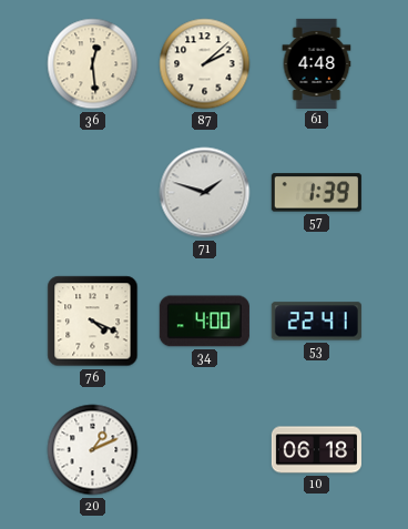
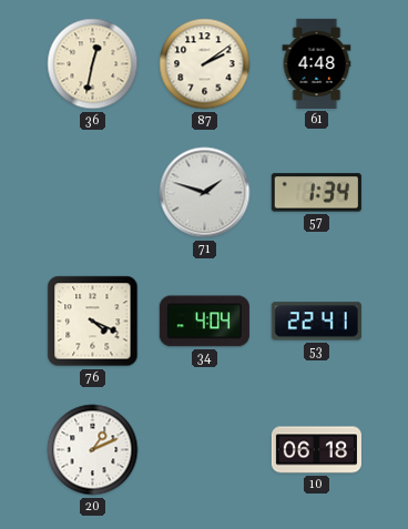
36: 12:29 -> 12:32 (93, 64)
87: 2:08 -> 2:09 (205, 64)
57: 1:39 -> 1:34 (316, 193)
34: 4:00 -> 4:04 (204, 322)
